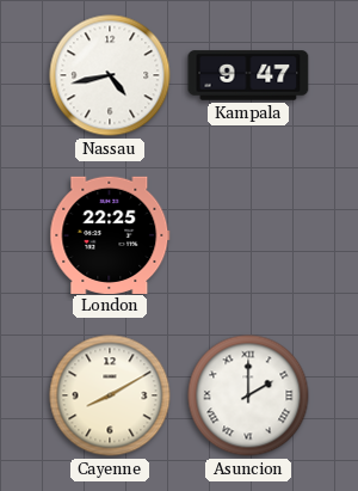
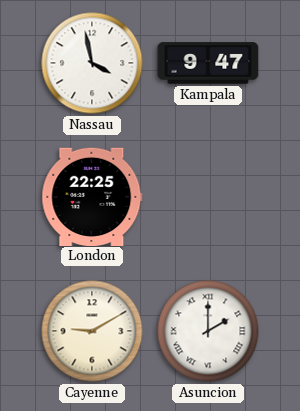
Nassau: 4:43 -> 3:58 (92, 63)
Cayenne: 8:10 -> 9:10 (92, 331)
